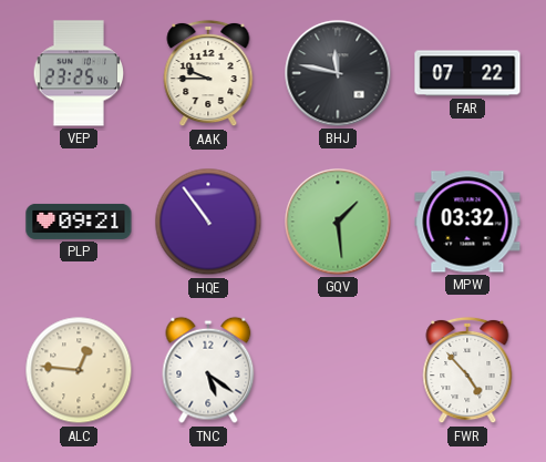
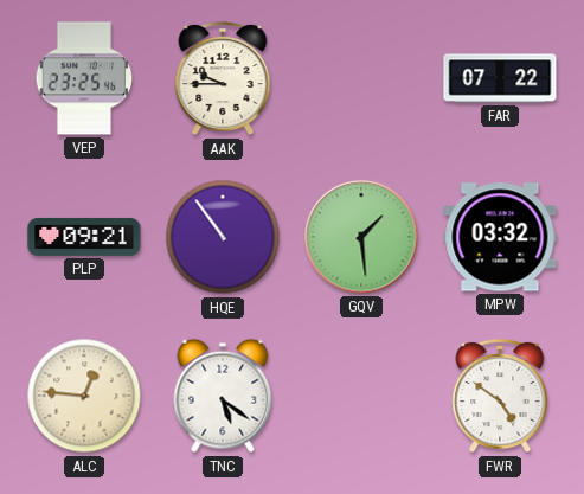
BHJ: 11:47 -> none (338, 73)
FWR: 4:53 -> 4:51 (500, 396)
